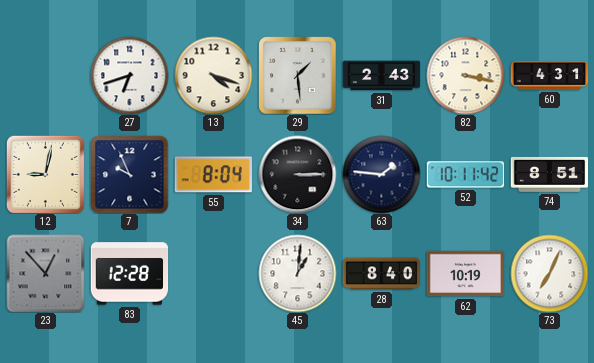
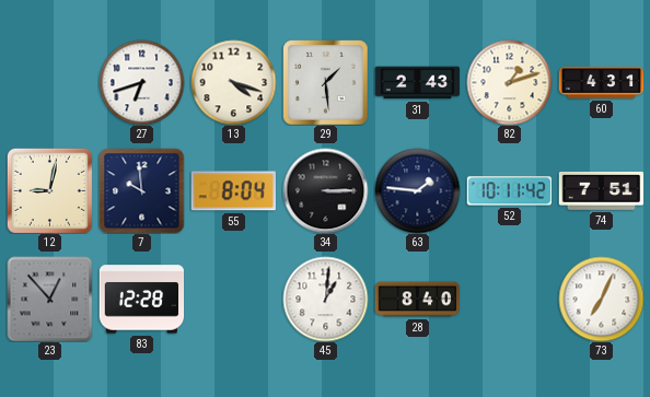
82: 3:17 -> 1:12 (509, 82)
7: 9:56 -> 9:59 (141, 190)
74: 8:51 -> 7:51 (601, 190)
62: 10:19 -> none (465, 274)
